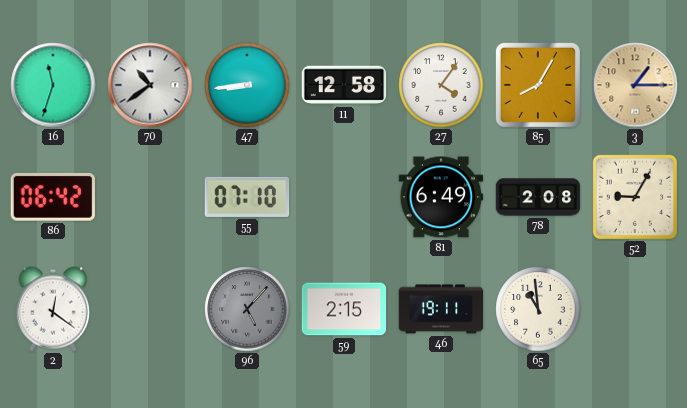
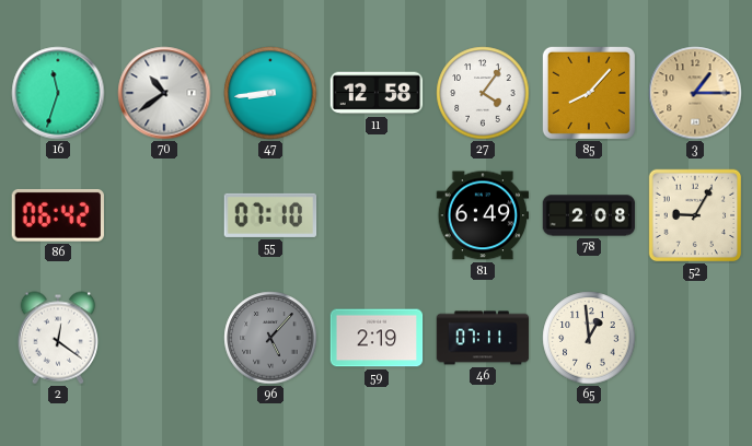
85: 8:05 -> 8:07 (589, 93)
59: 2:15 -> 2:19 (377, 338)
46: 19:11 -> 07:11 (483, 338)
65: 10:59 -> 12:59 (589, 338)
